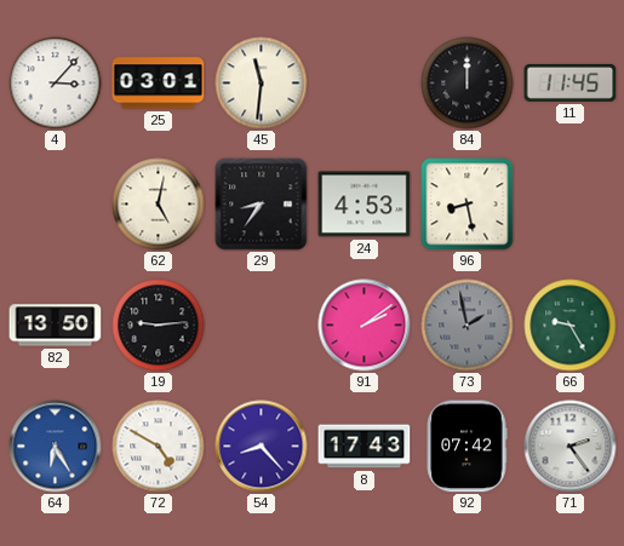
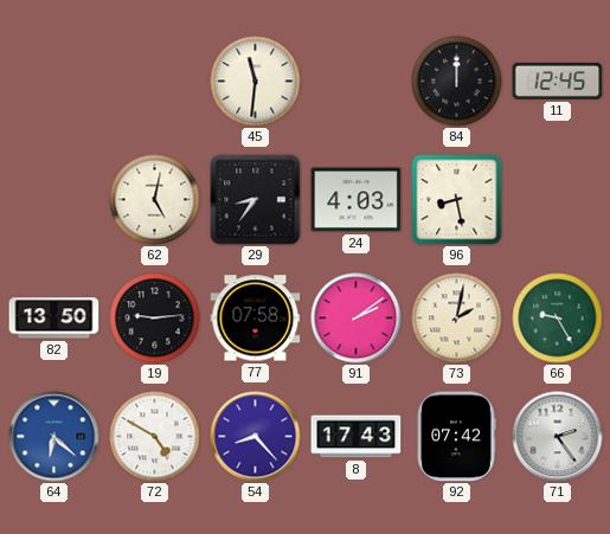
4: 3:07 -> none (56, 84)
25: 03:01 -> none (159, 84)
11: 11:45 -> 12:45 (558, 81)
24: 4:53 -> 4:03 (357, 200)
77: none -> 07:58 (256, 319)
73: 1:58 -> 2:02 (457, 319)
73 dial: grey -> cream (457, 319)
64: 6:25 -> 6:22 (54, 437)
